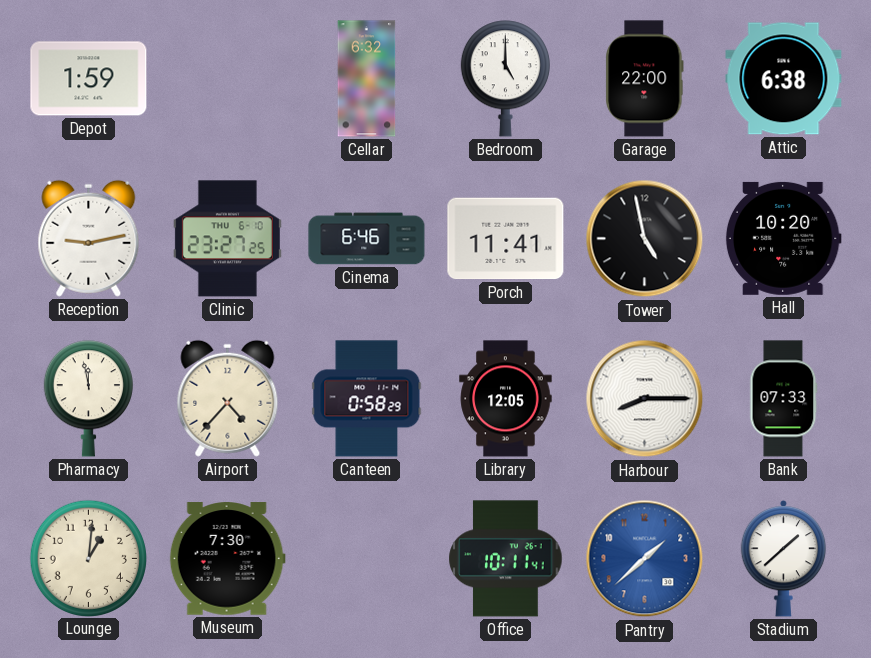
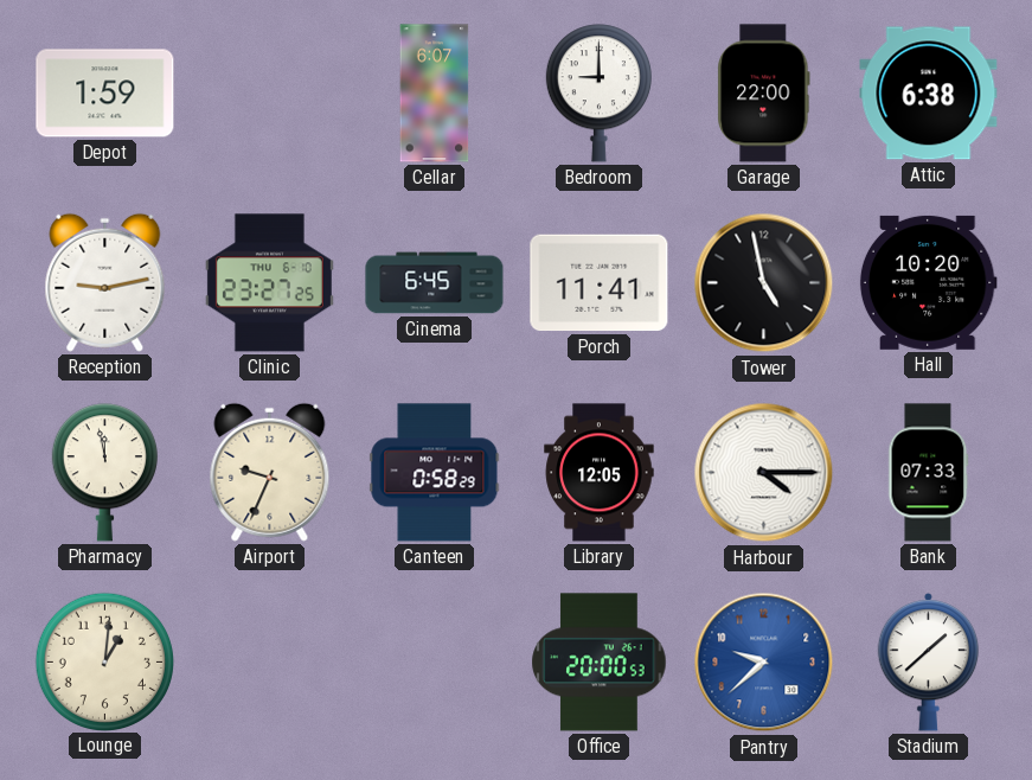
Cellar: 6:32 -> 6:07 (435, 94)
Bedroom: 5:00 -> 9:00 (598, 94)
Cinema: 6:46 -> 6:45 (435, 283)
Airport: 4:37 -> 9:34 (270, 472)
Harbour: 8:15 -> 4:15 (764, 473)
Museum: 7:30 -> none (227, 559)
Office: 10:11 -> 20:00 (600, 663)
Pantry: 1:38 -> 9:38 (764, 663)
